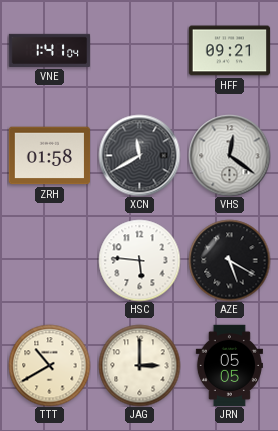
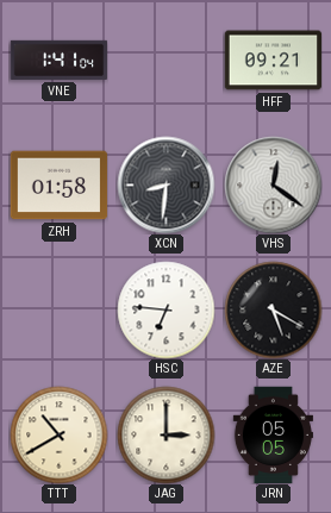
XCN: 11:40 -> 8:31 (165, 184)
HSC: 5:46 -> 6:46 (165, 309)
